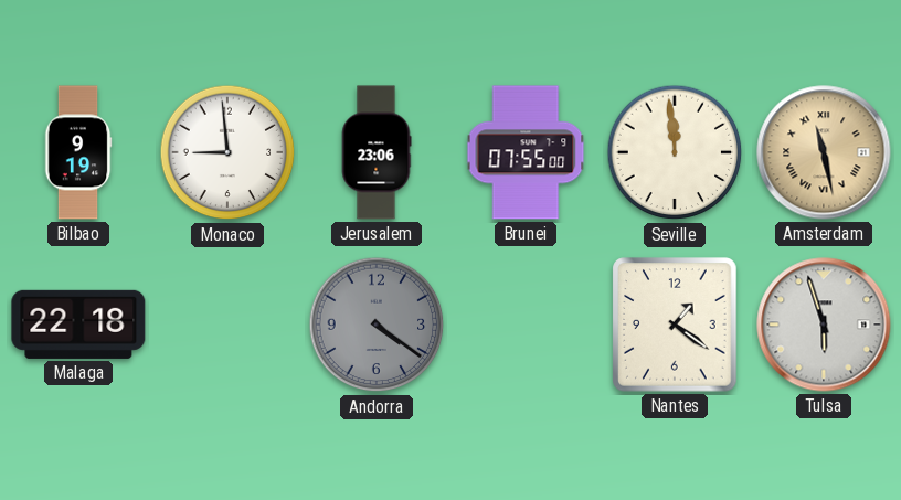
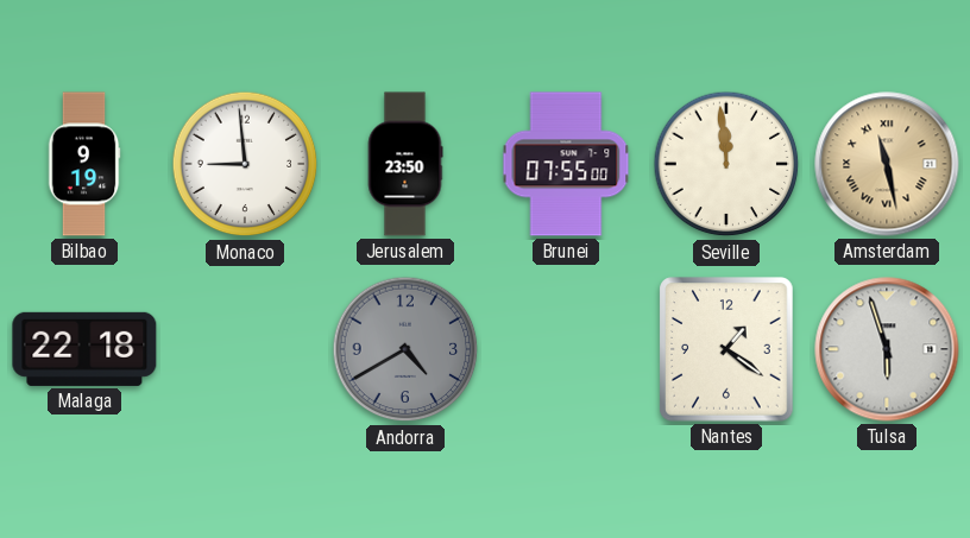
Jerusalem: 23:06 -> 23:50 (405, 164)
Andorra: 4:21 -> 4:40 (405, 349)
